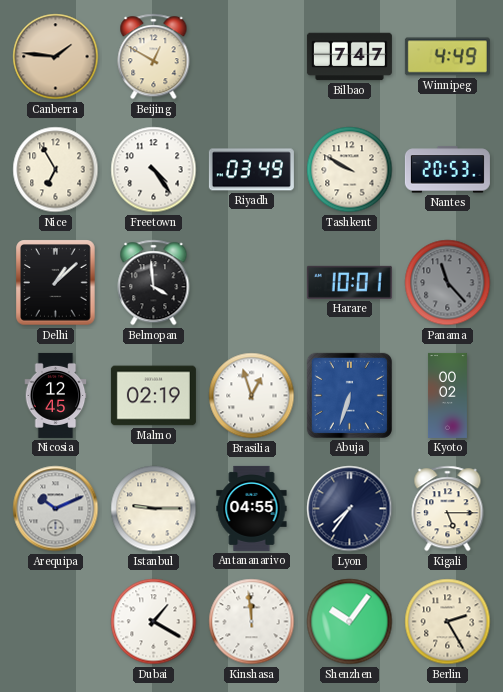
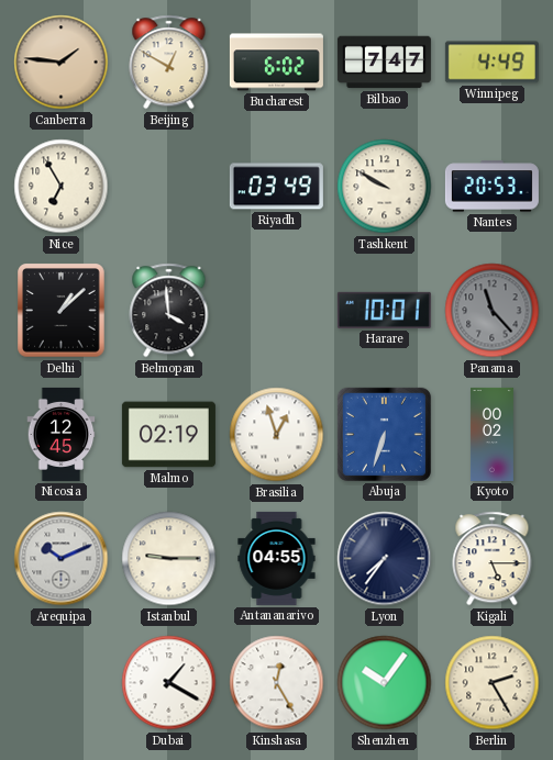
Bucharest: none -> 6:02 (276, 63)
Freetown: 4:24 -> none (154, 170)
Kinshasa: 11:59 -> 12:25 (277, 683)
